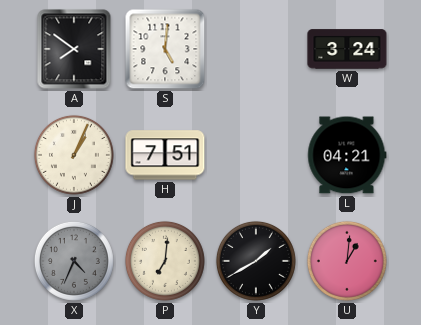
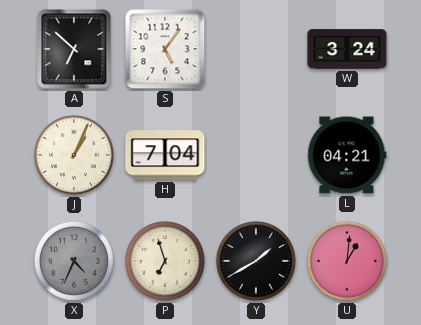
A: 7:51 -> 6:52 (74, 49)
S: 5:01 -> 5:06 (165, 49)
H: 7:51 -> 7:04 (165, 155)
P: 7:01 -> 6:57 (165, 261)
